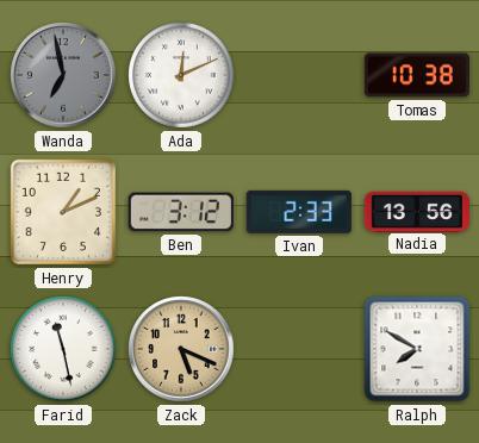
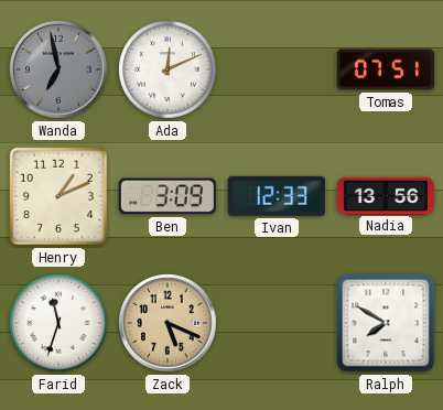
Tomas: 10:38 -> 07:51 (385, 69)
Ben: 3:12 -> 3:09 (168, 196)
Ivan: 2:33 -> 12:33 (277, 196)
Farid: 11:28 -> 11:33 (58, 323)
